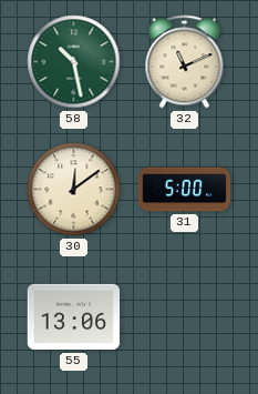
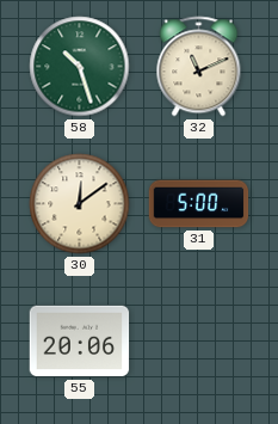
58: 10:28 -> 10:27 (80, 67)
55: 13:06 -> 20:06 (80, 342)
